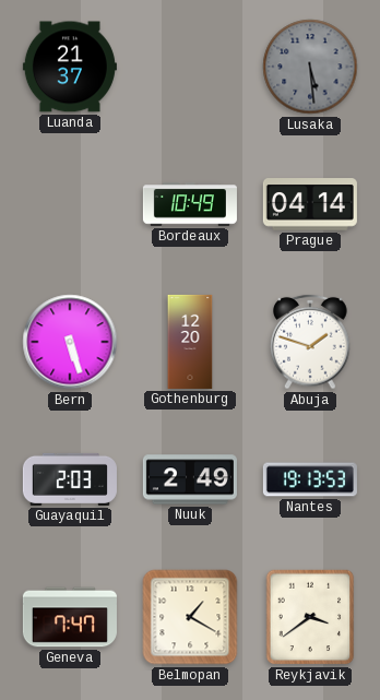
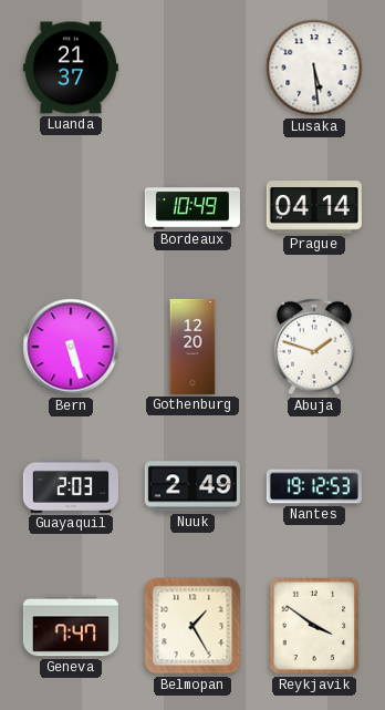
Lusaka dial: grey -> white (314, 68)
Nantes: 19:13 -> 19:12 (314, 486)
Belmopan: 1:20 -> 1:25 (192, 626)
Reykjavik: 3:39 -> 3:51 (314, 626)
